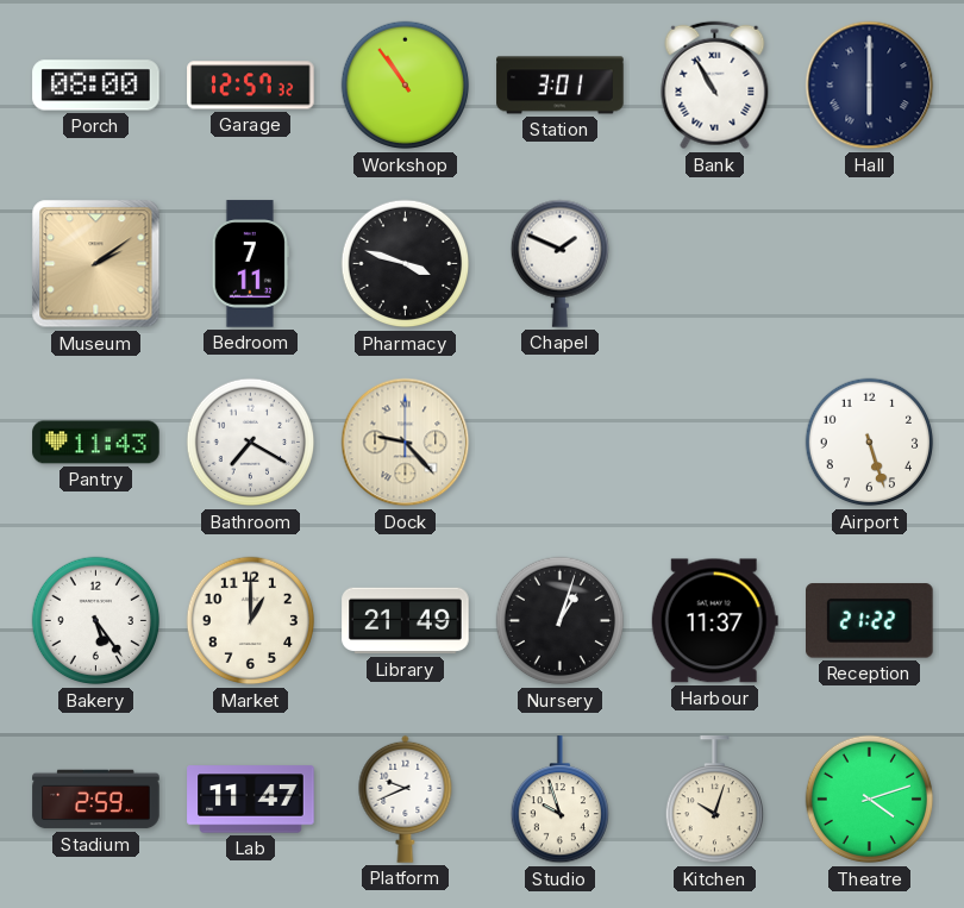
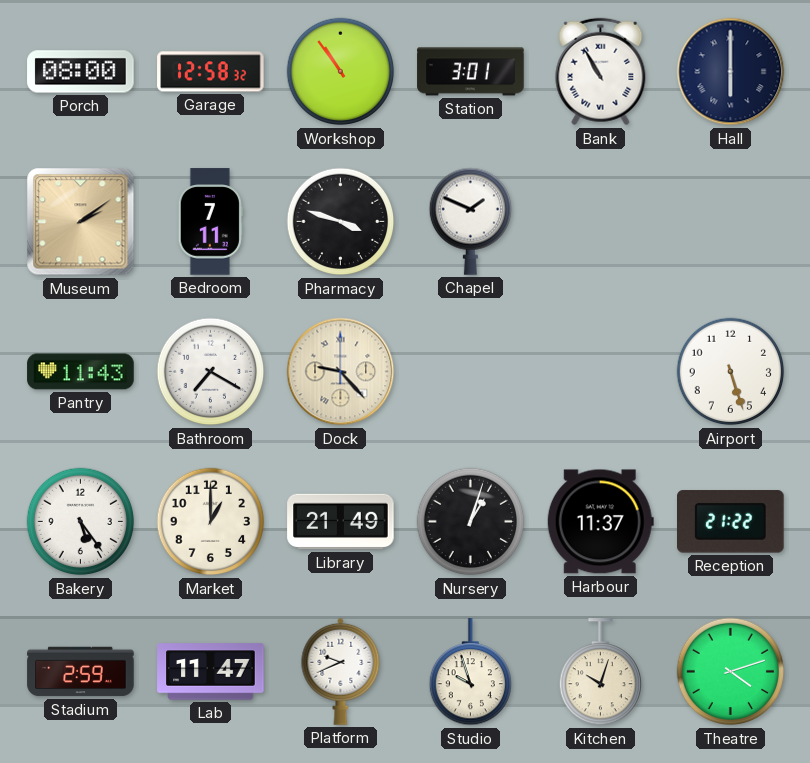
Garage: 12:57 -> 12:58 (211, 72)
